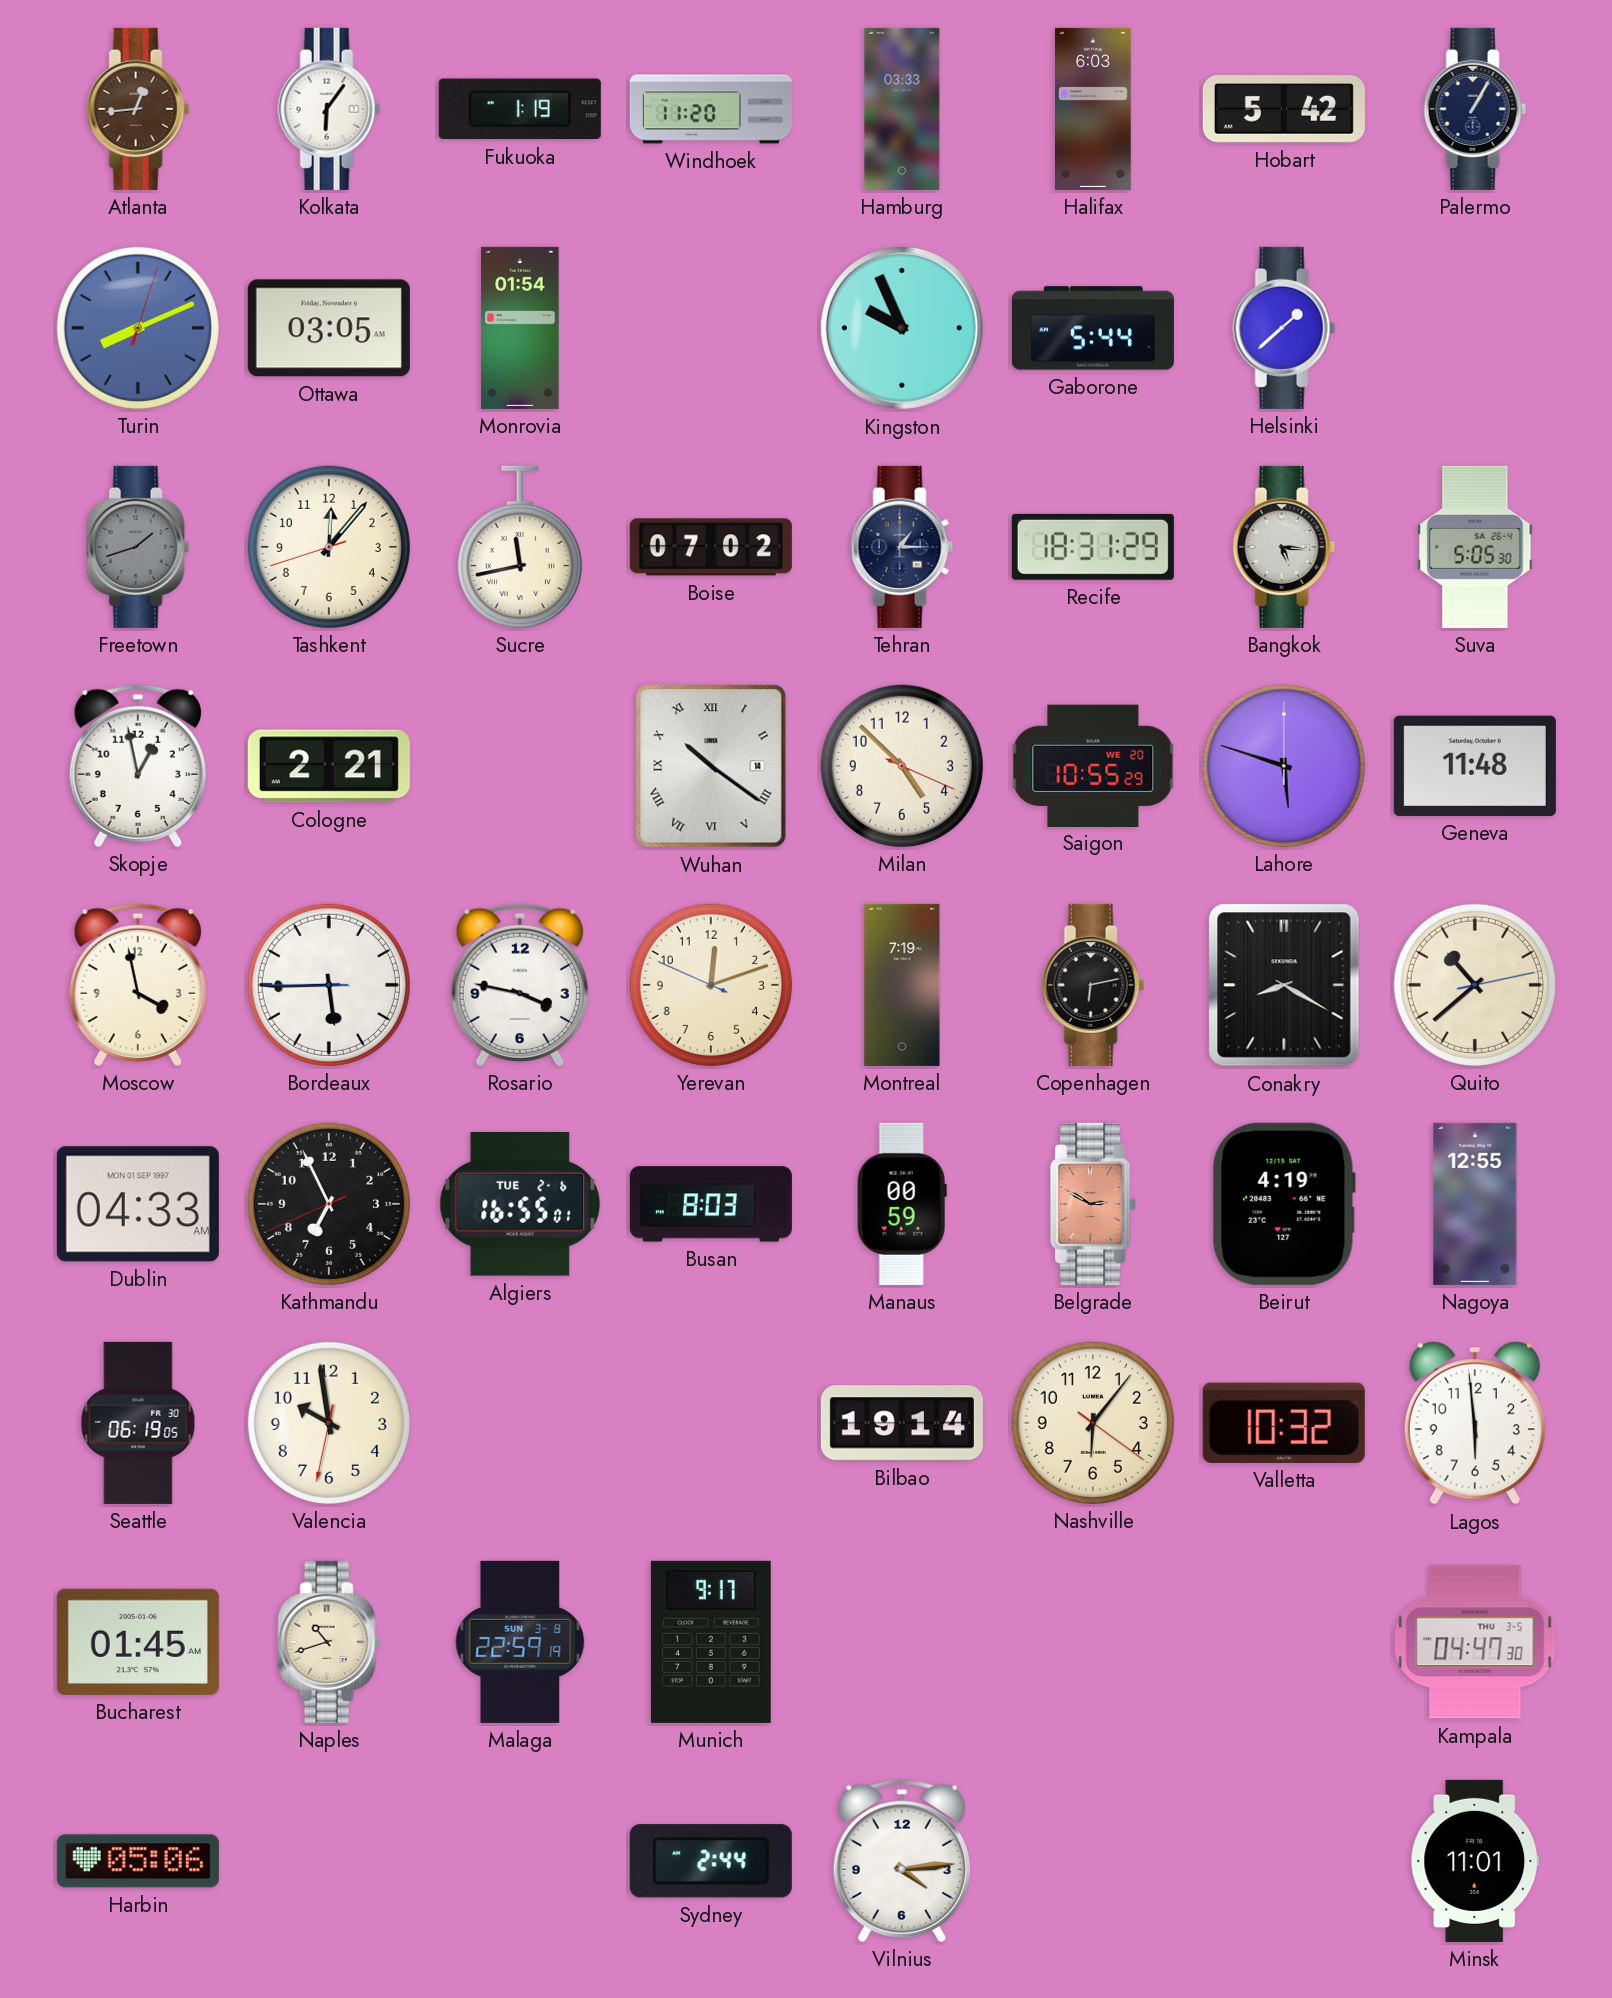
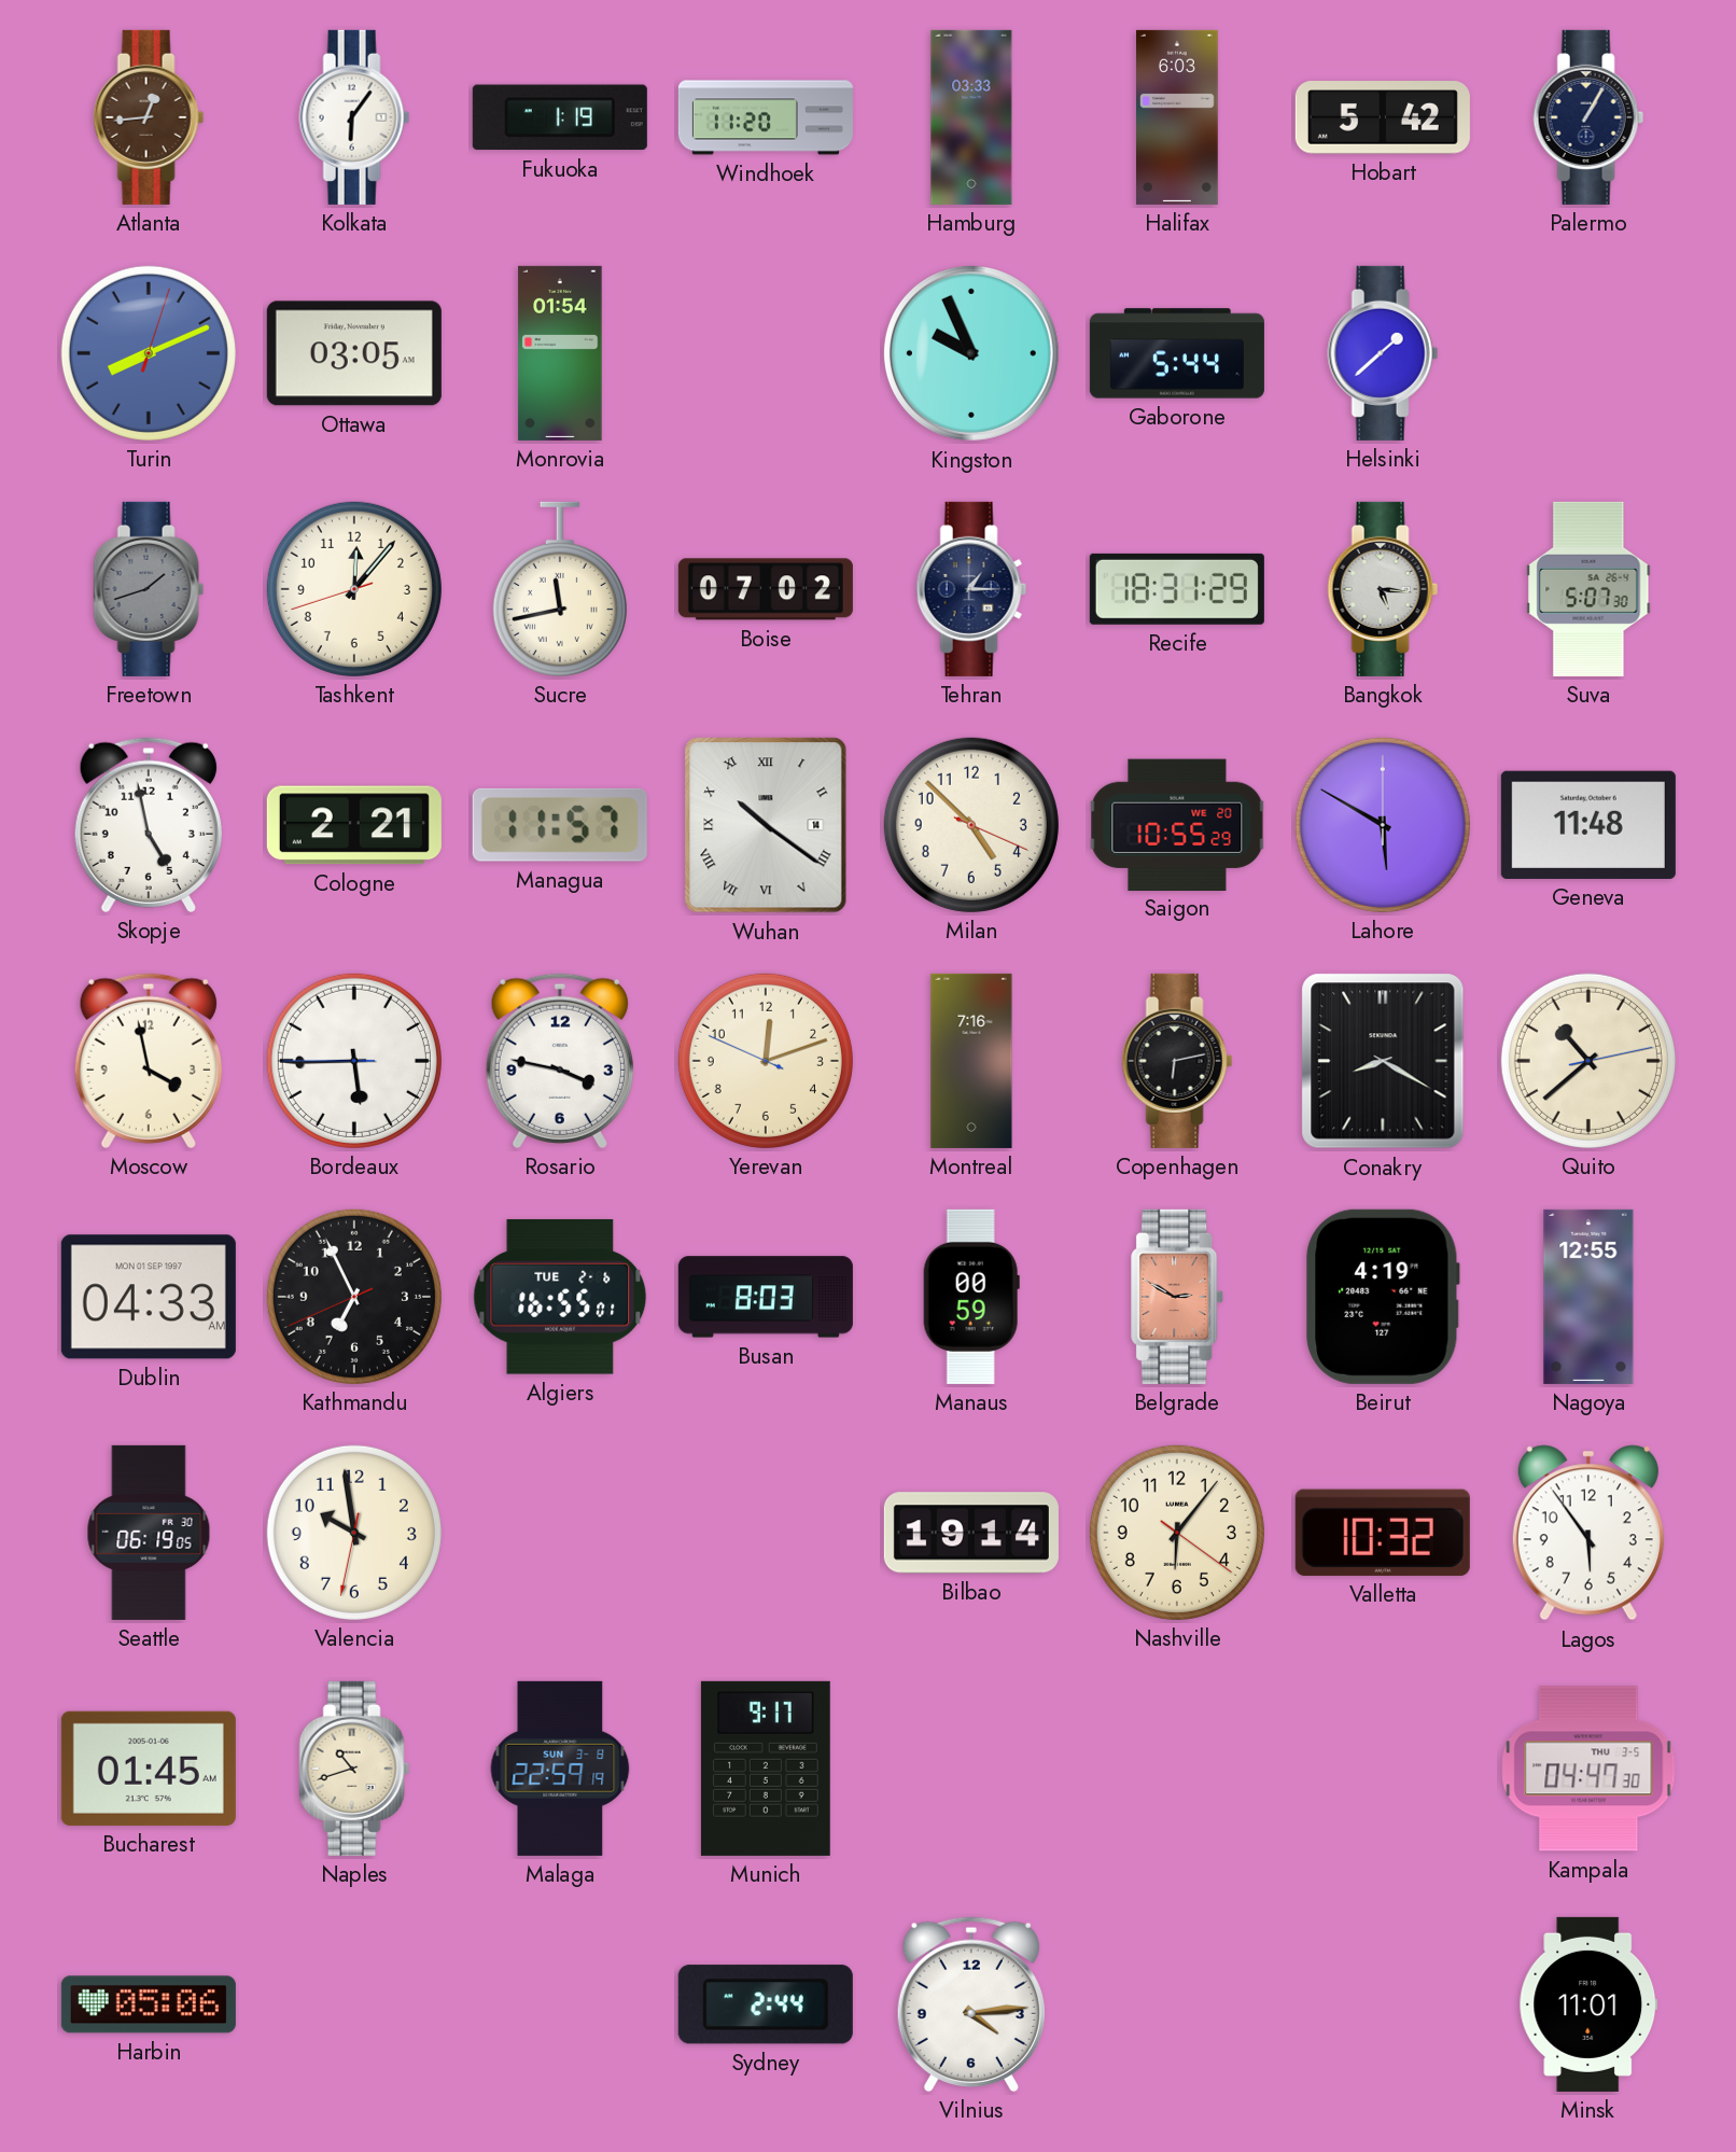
Suva: 5:05 -> 5:07 (1588, 589)
Skopje: 12:58 -> 4:58 (149, 825)
Managua: none -> 11:57 (560, 825)
Lahore: 5:48 -> 5:50 (1383, 825)
Montreal: 7:19 -> 7:16 (971, 1061)
Lagos: 5:59 -> 5:54 (1588, 1533)
